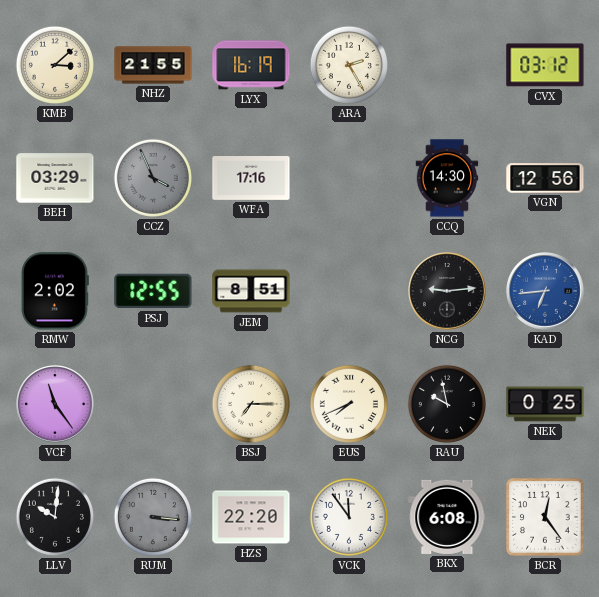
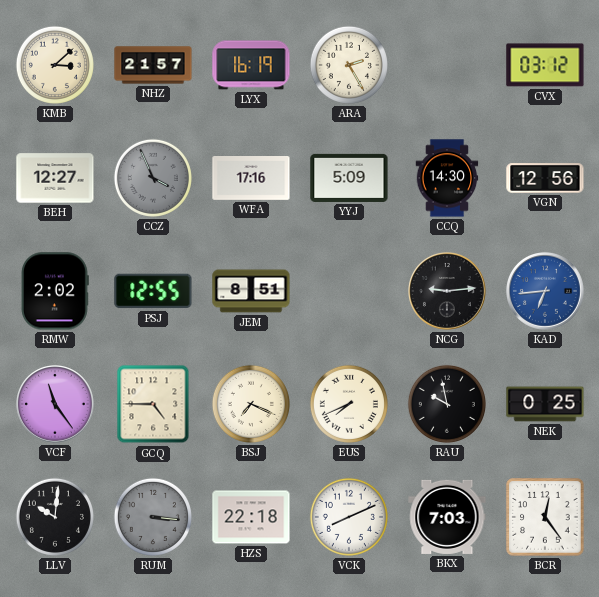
NHZ: 21:55 -> 21:57 (153, 65)
BEH: 03:29 -> 12:27 (55, 178)
YYJ: none -> 5:09 (349, 178)
GCQ: none -> 4:45 (153, 404)
BSJ: 7:15 -> 7:19 (251, 404)
HZS: 22:20 -> 22:18 (251, 517)
VCK: 11:54 -> 8:11 (349, 517)
BKX: 6:08 -> 7:03 (447, 517)
